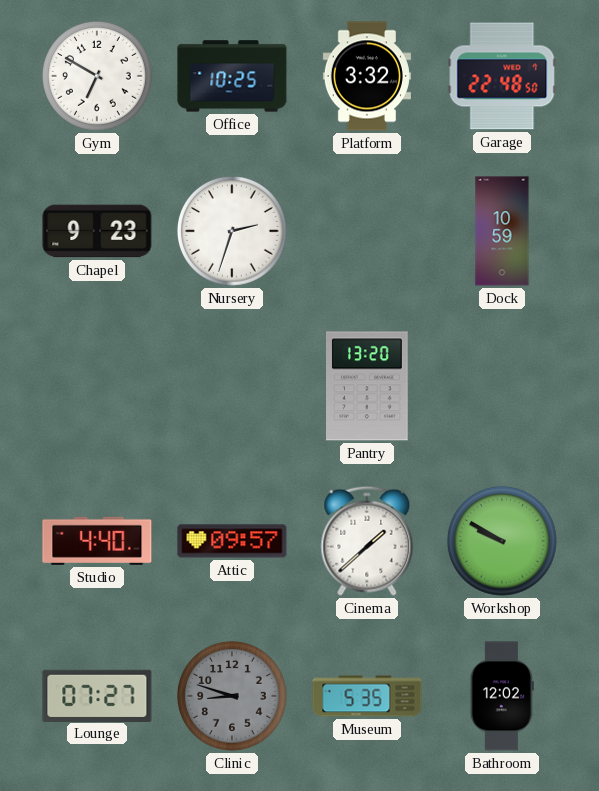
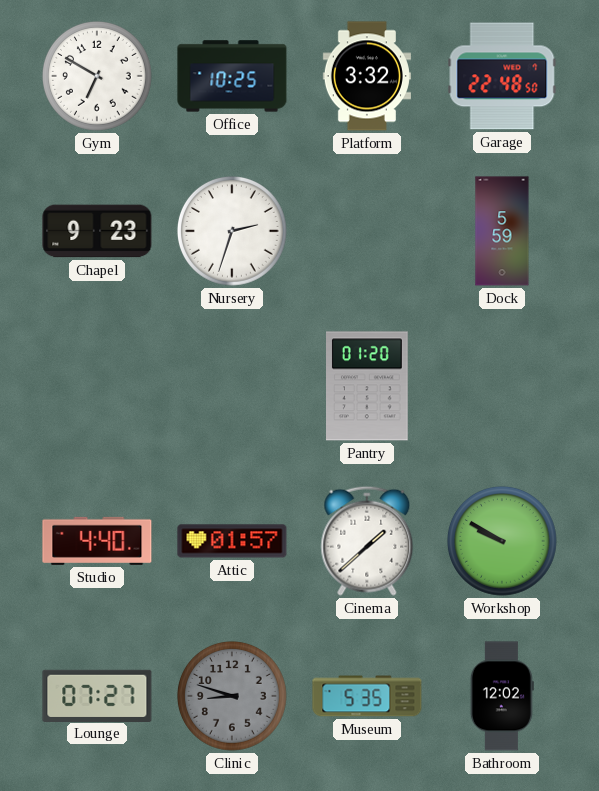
Dock: 10:59 -> 5:59 (502, 231)
Pantry: 13:20 -> 01:20 (368, 386)
Attic: 09:57 -> 01:57 (232, 541)
